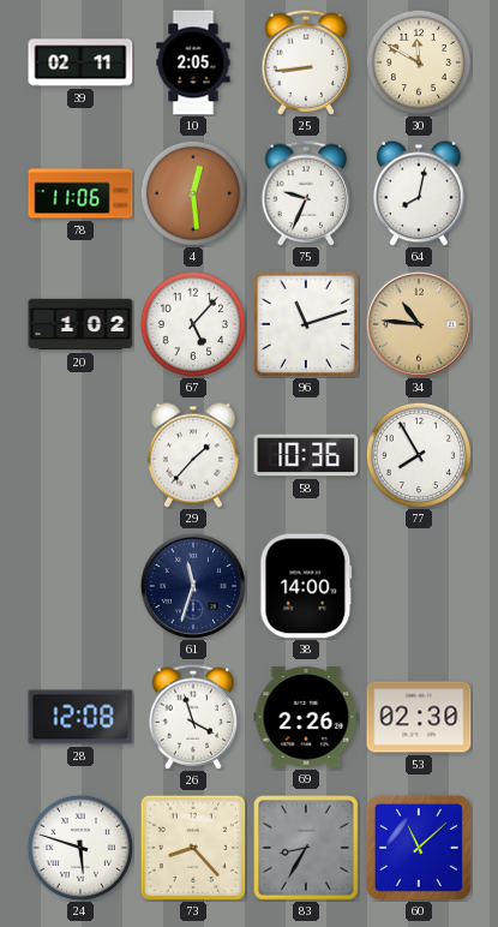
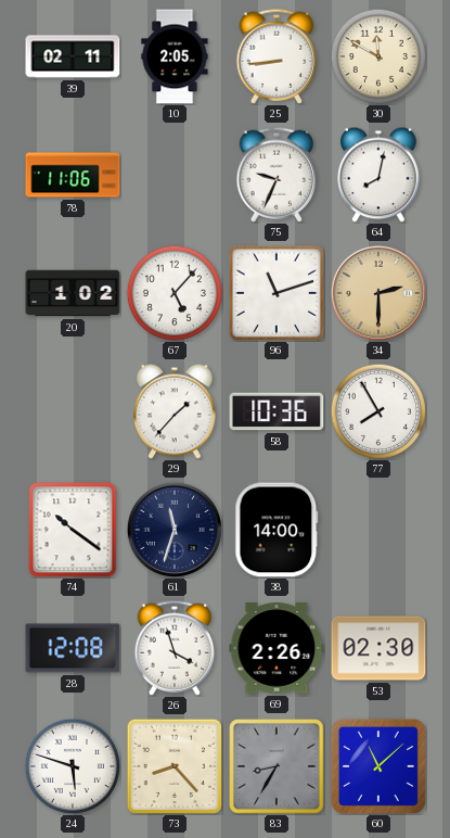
4: 12:29 -> none (193, 193)
34: 10:46 -> 2:30 (378, 293)
74: none -> 10:21 (73, 530)
